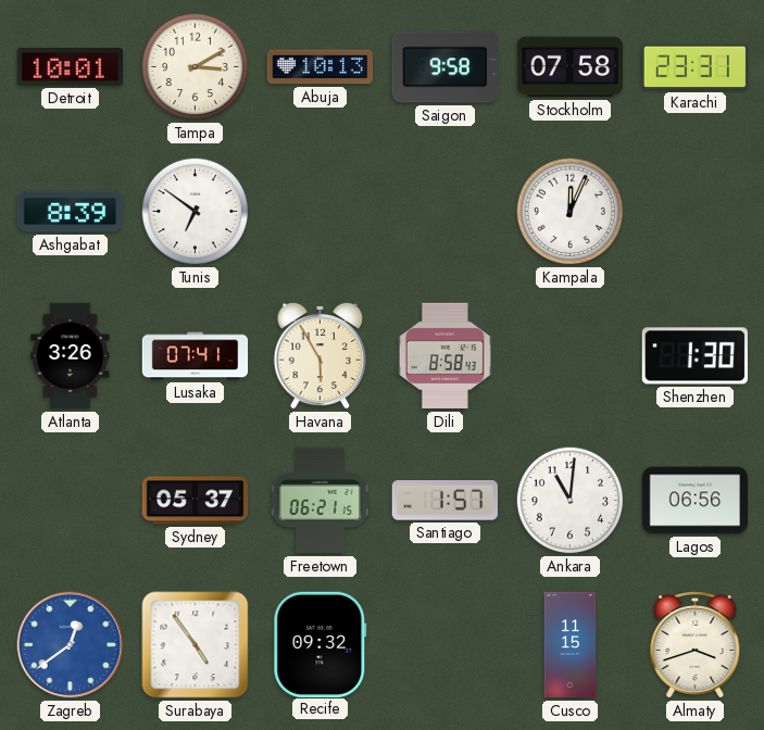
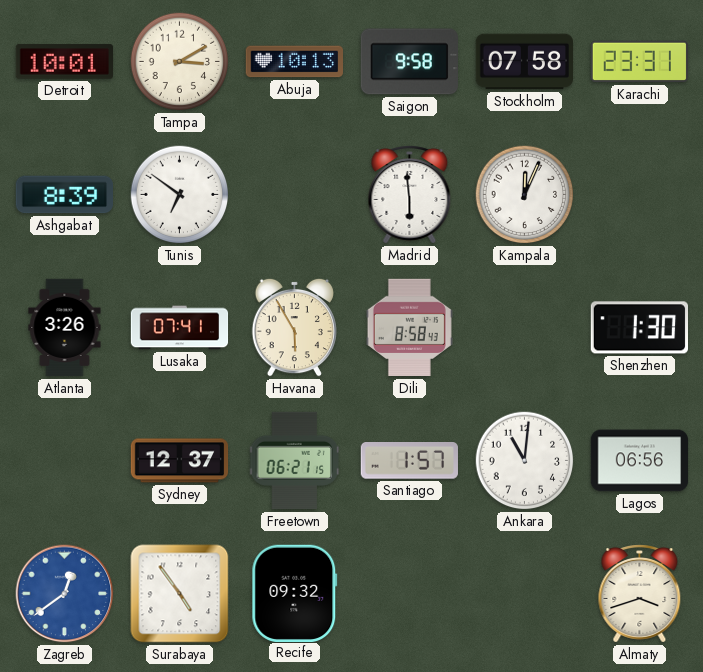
Madrid: none -> 5:59 (410, 195)
Sydney: 05:37 -> 12:37 (180, 461)
Cusco: 11:15 -> none (571, 645)
